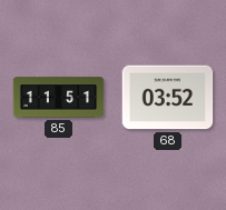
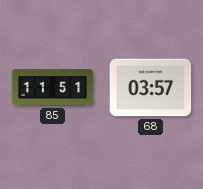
68: 03:52 -> 03:57 (151, 88)
